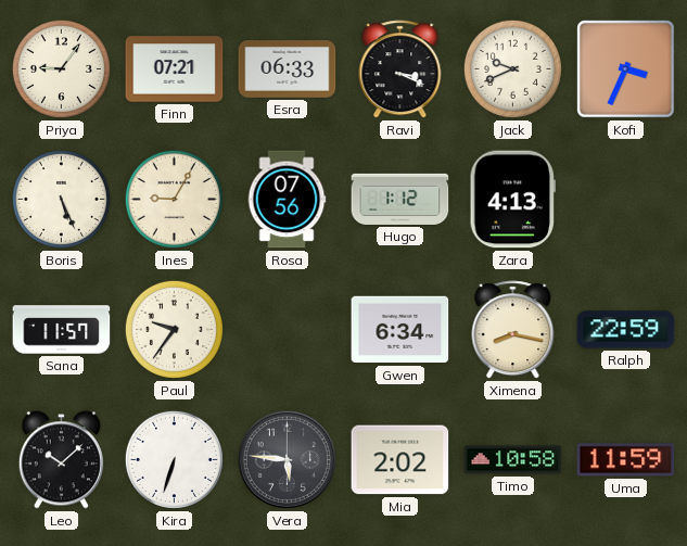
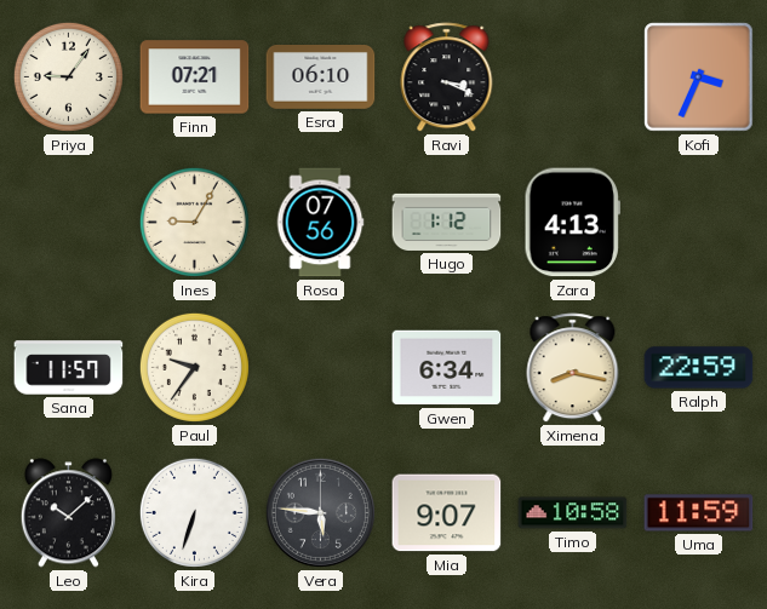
Esra: 06:33 -> 06:10 (321, 77)
Jack: 9:41 -> none (512, 68)
Boris: 5:26 -> none (61, 199)
Mia: 2:02 -> 9:07 (447, 513)
